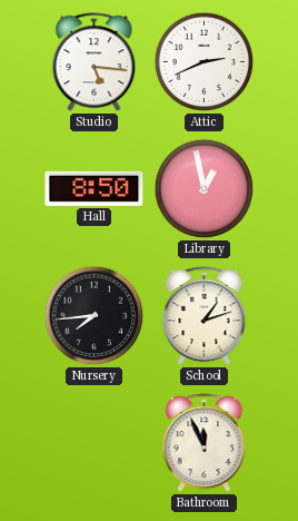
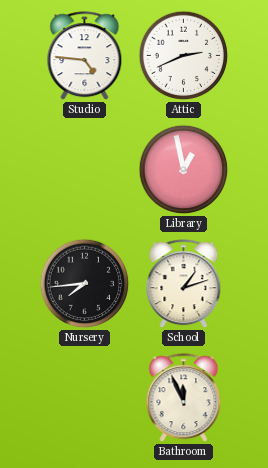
Studio: 5:16 -> 4:46 (85, 56)
Hall: 8:50 -> none (95, 188)
